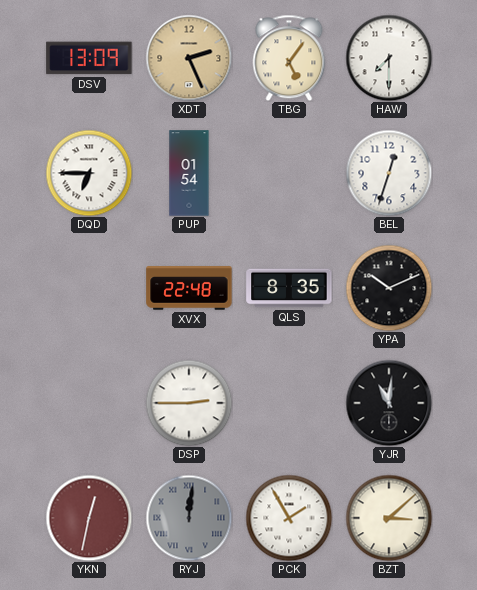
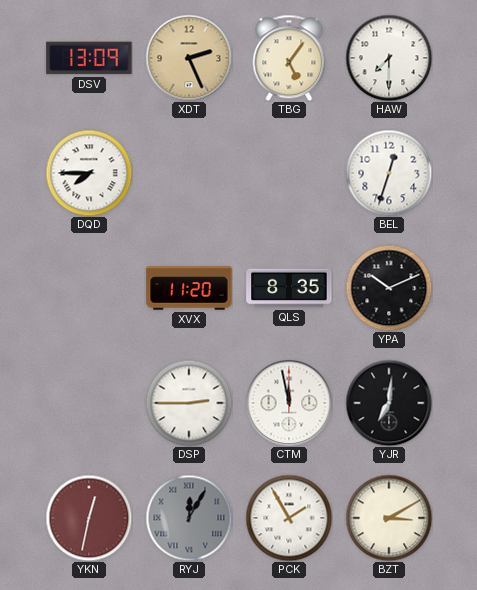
DQD: 6:45 -> 7:45 (89, 173)
PUP: 01:54 -> none (189, 173)
XVX: 22:48 -> 11:20 (189, 288)
CTM: none -> 11:58 (289, 403)
YJR: 11:01 -> 7:01 (389, 403)
RYJ: 12:01 -> 12:05 (189, 518)
BZT: 3:08 -> 3:10 (389, 518)
